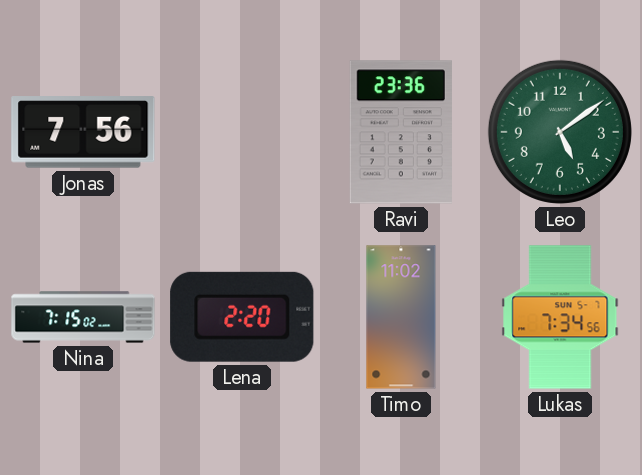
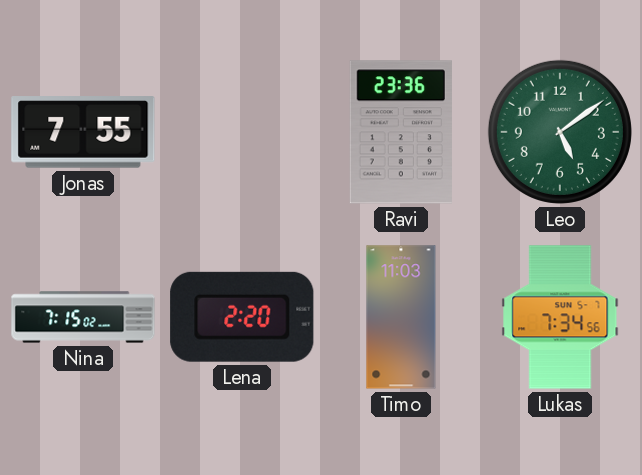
Jonas: 7:56 -> 7:55 (83, 132)
Timo: 11:02 -> 11:03 (401, 317)
